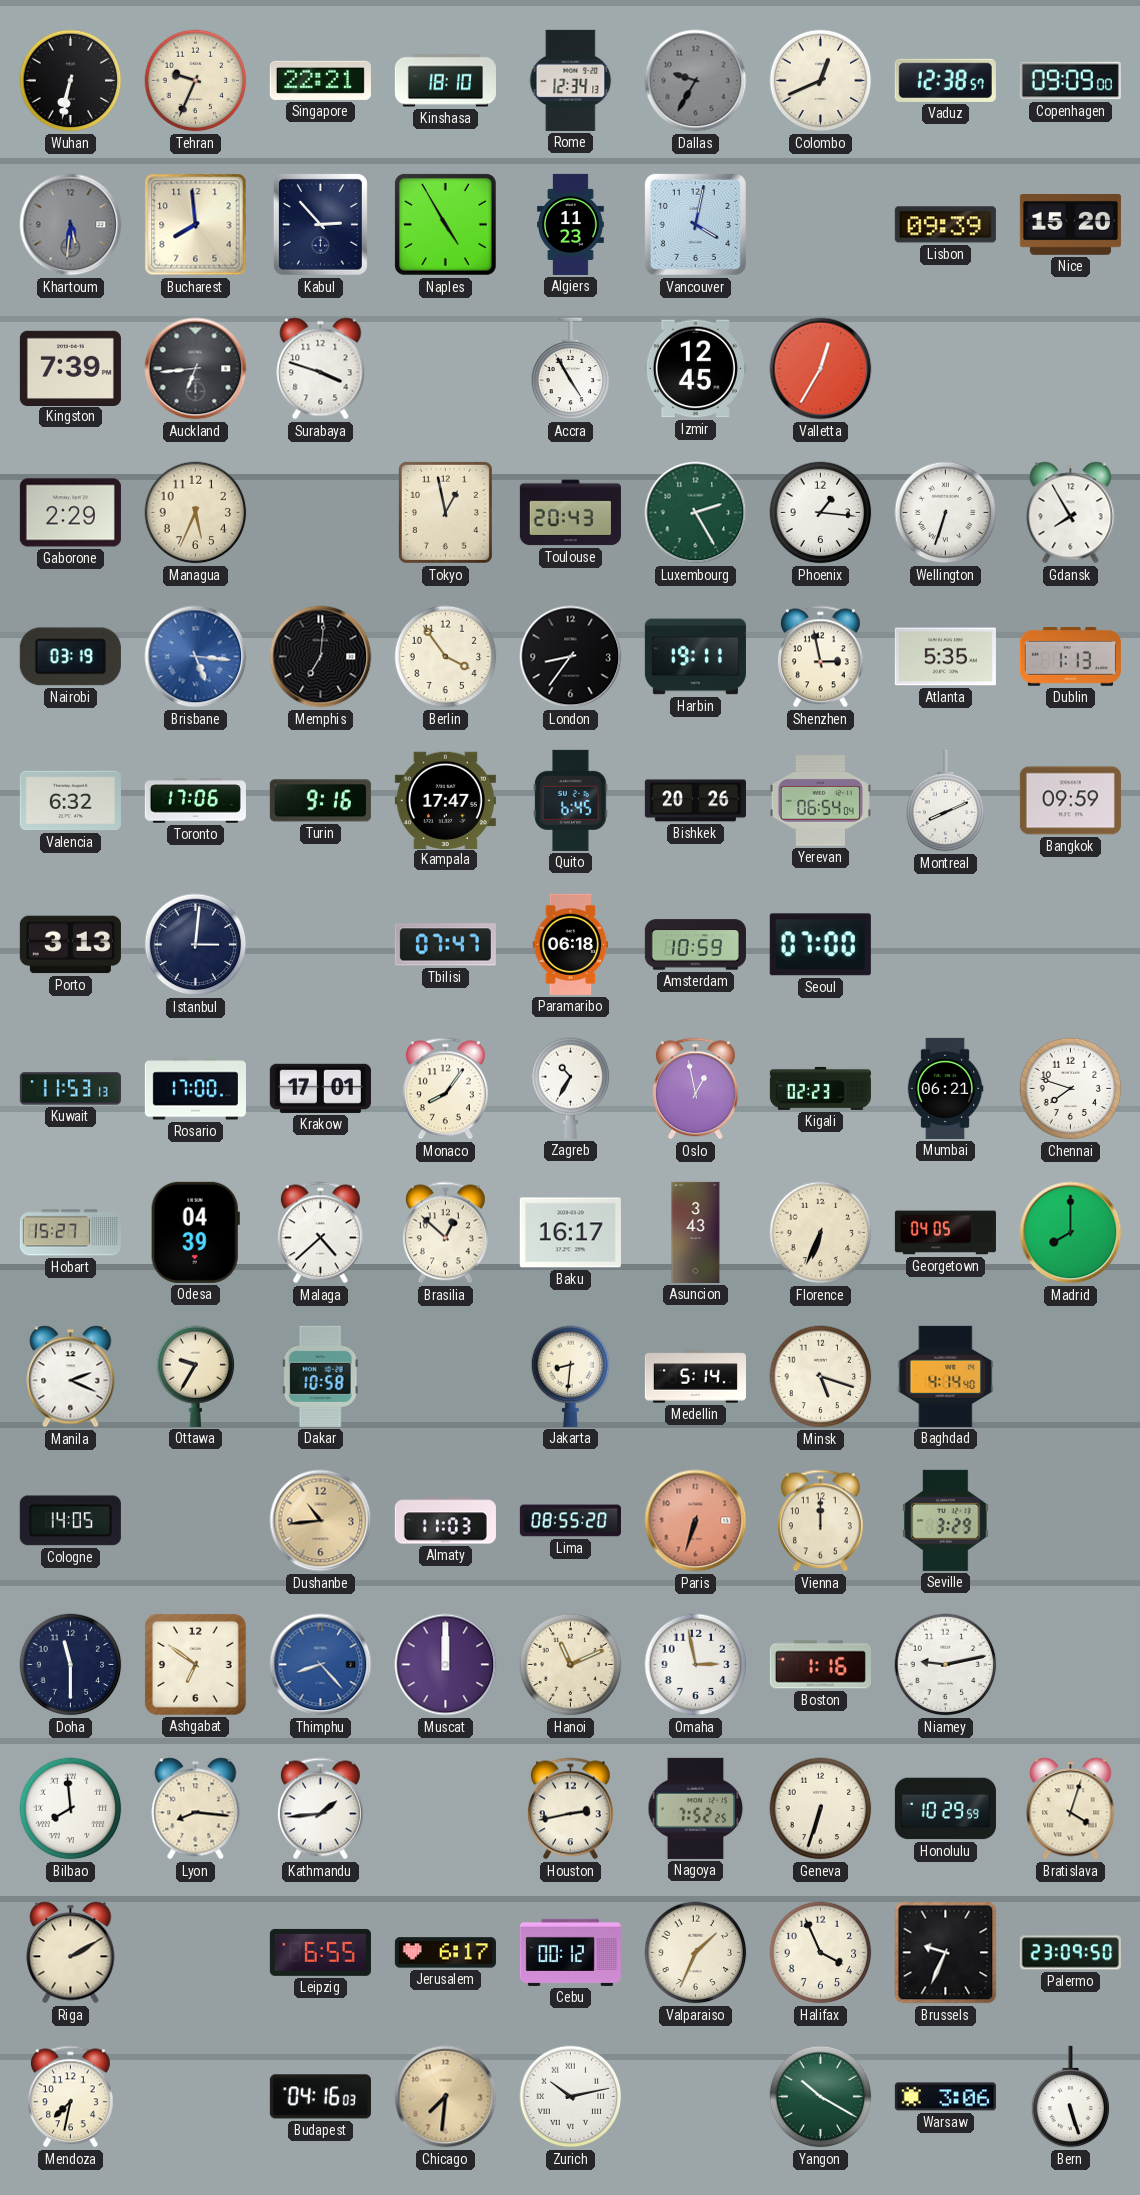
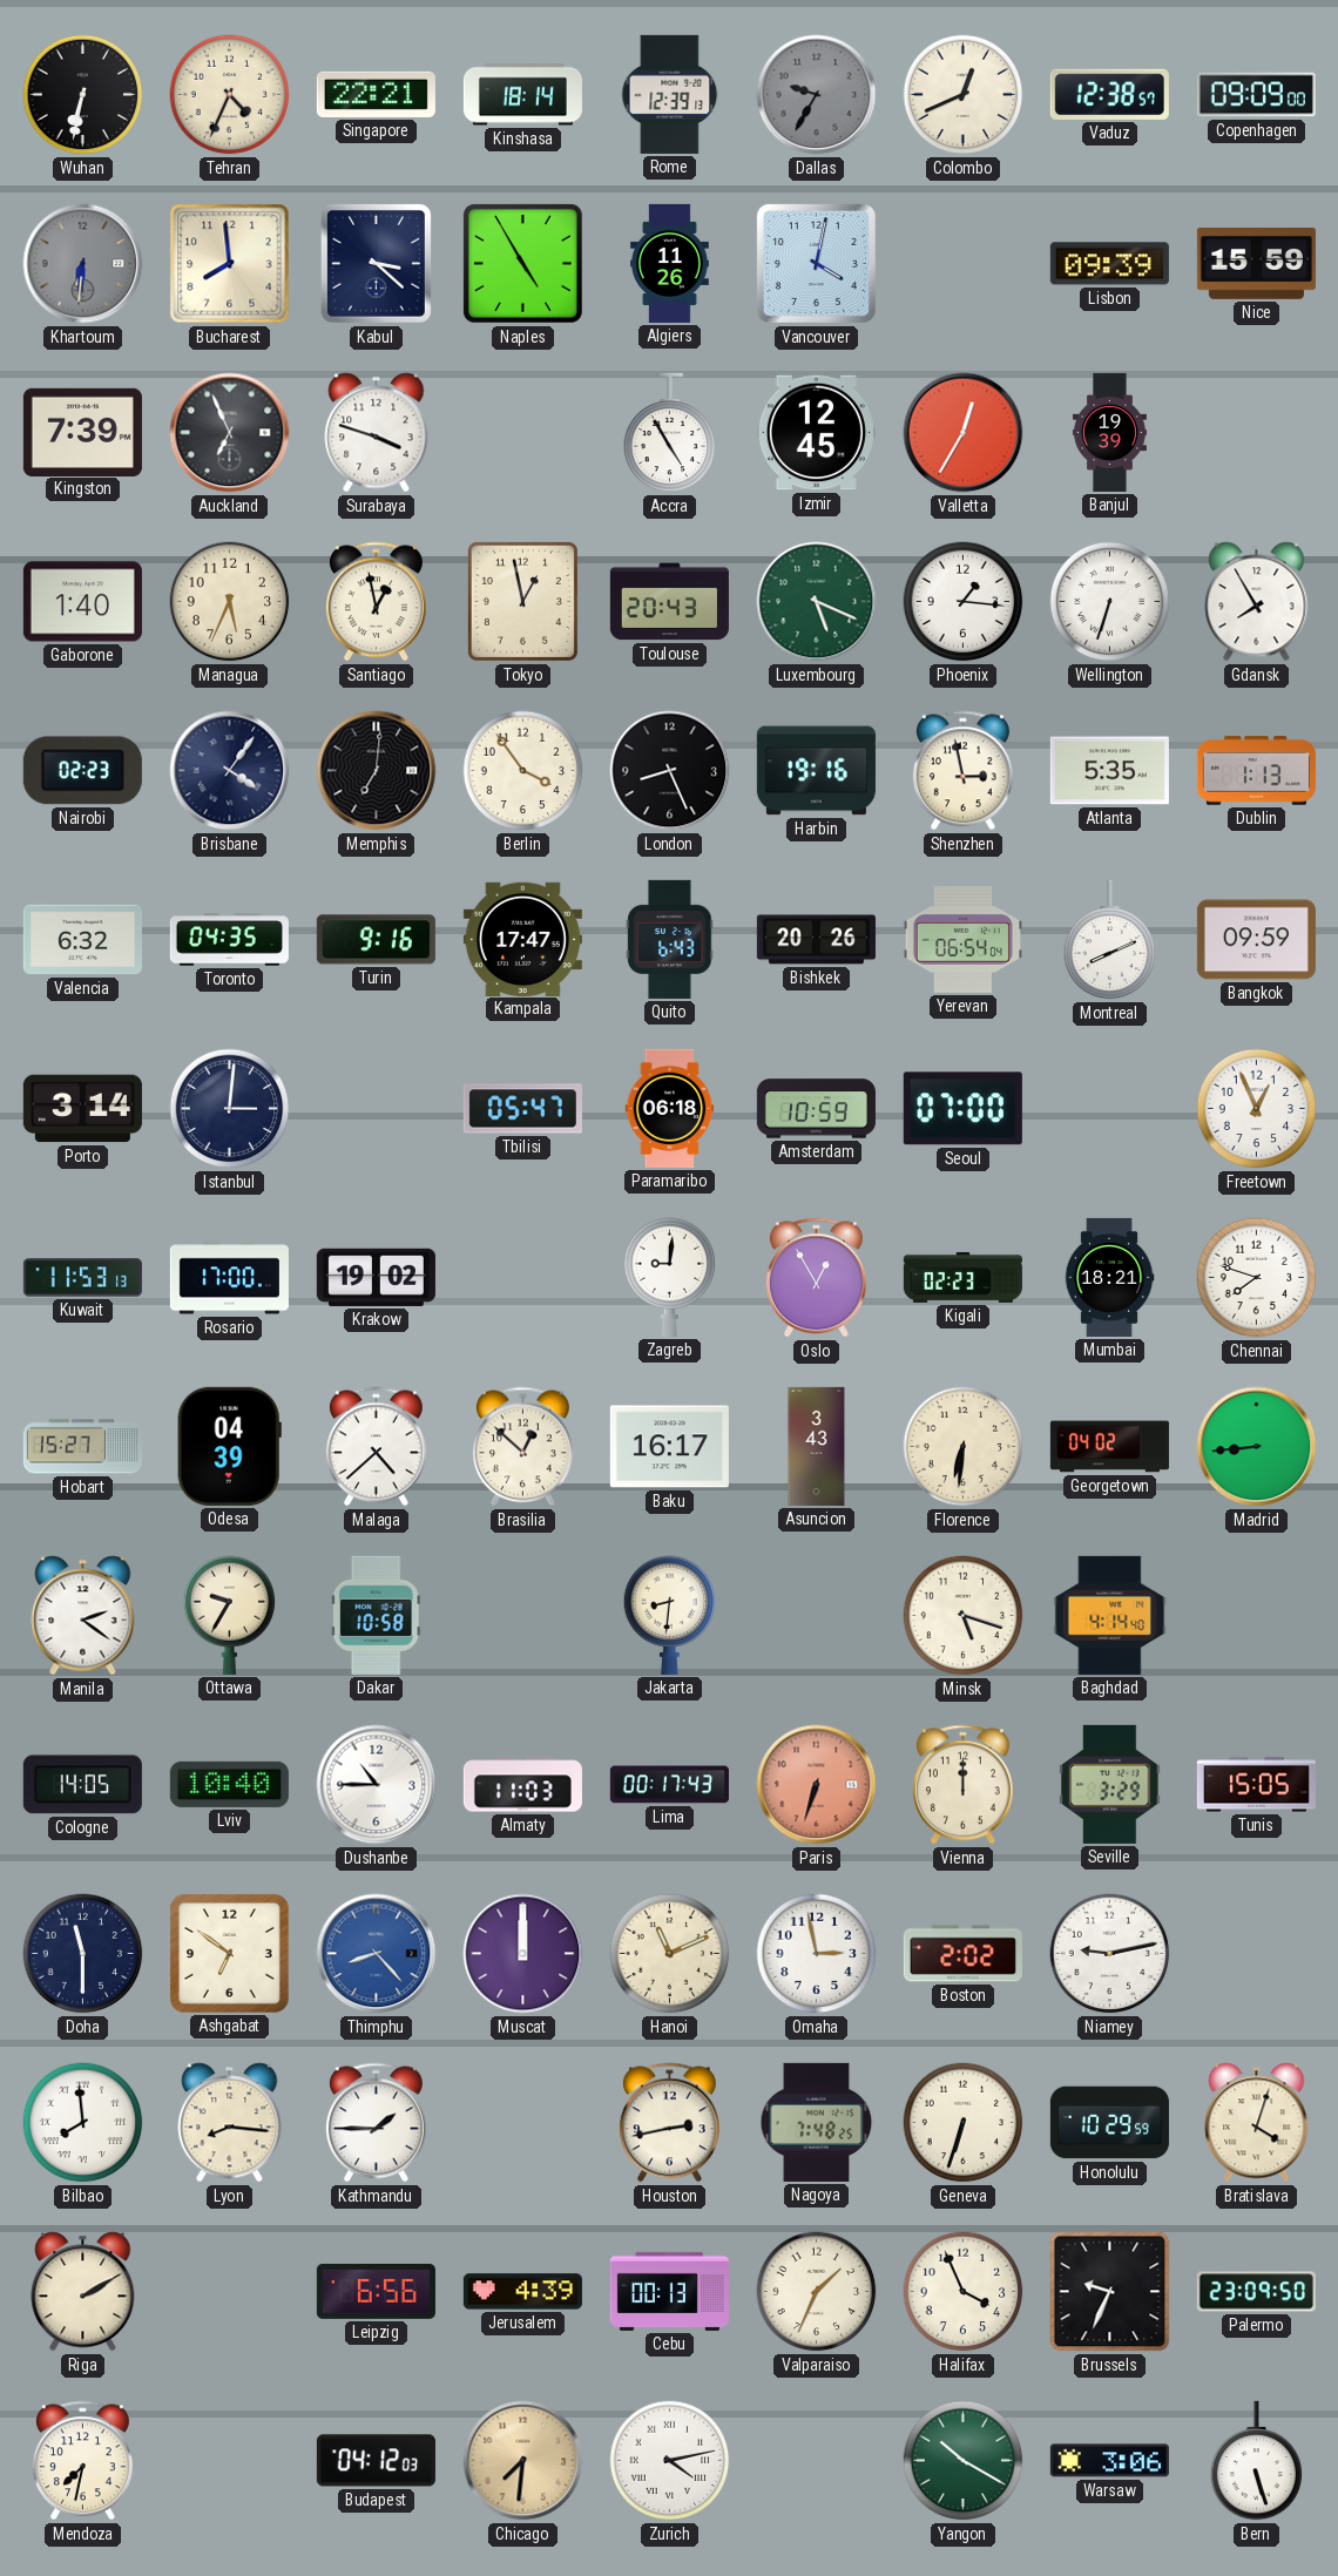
Tehran: 9:34 -> 4:34 (230, 95)
Kinshasa: 18:10 -> 18:14 (522, 95)
Rome: 12:34 -> 12:39 (670, 94)
Khartoum: 5:31 -> 6:31 (83, 264)
Kabul: 2:53 -> 3:22 (376, 263)
Algiers: 11:23 -> 11:26 (670, 263)
Nice: 15:20 -> 15:59 (1256, 264)
Auckland: 6:44 -> 6:56 (230, 433)
Banjul: none -> 19:39 (1109, 432)
Gaborone: 2:29 -> 1:40 (82, 602)
Santiago: none -> 12:58 (376, 602)
Luxembourg: 2:25 -> 5:19 (817, 602)
Nairobi: 03:19 -> 02:23 (82, 771)
Brisbane: 5:16 -> 4:06 (230, 771)
Brisbane dial: blue -> navy (230, 771)
London: 8:36 -> 8:26 (670, 771)
Harbin: 19:11 -> 19:16 (816, 771)
Toronto: 17:06 -> 04:35 (229, 940)
Quito: 6:45 -> 6:43 (670, 939)
Porto: 3:13 -> 3:14 (82, 1109)
Tbilisi: 07:47 -> 05:47 (522, 1109)
Freetown: none -> 12:56 (1257, 1109)
Krakow: 17:01 -> 19:02 (376, 1277)
Monaco: 8:06 -> none (445, 1089)
Zagreb: 10:35 -> 9:01 (670, 1277)
Oslo: 12:58 -> 12:55 (816, 1278)
Mumbai: 06:21 -> 18:21 (1109, 1277)
Florence: 6:34 -> 6:31 (964, 1447)
Georgetown: 04:05 -> 04:02 (1109, 1447)
Madrid: 8:00 -> 8:44 (1257, 1447)
Manila: 2:19 -> 2:21 (83, 1616)
Medellin: 5:14 -> none (695, 1377)
Lviv: none -> 10:40 (229, 1784)
Dushanbe: 10:44 -> 10:45 (377, 1785)
Dushanbe dial: champagne -> white (377, 1785)
Lima: 08:55 -> 00:17 (669, 1785)
Tunis: none -> 15:05 (1256, 1785)
Boston: 1:16 -> 2:02 (962, 1954)
Kathmandu: 1:44 -> 1:45 (376, 2123)
Nagoya: 7:52 -> 7:48 (817, 2122)
Leipzig: 6:55 -> 6:56 (376, 2291)
Jerusalem: 6:17 -> 4:39 (522, 2292)
Cebu: 00:12 -> 00:13 (669, 2291)
Budapest: 04:16 -> 04:12 (376, 2461)
Zurich: 10:13 -> 4:13 (670, 2461)
